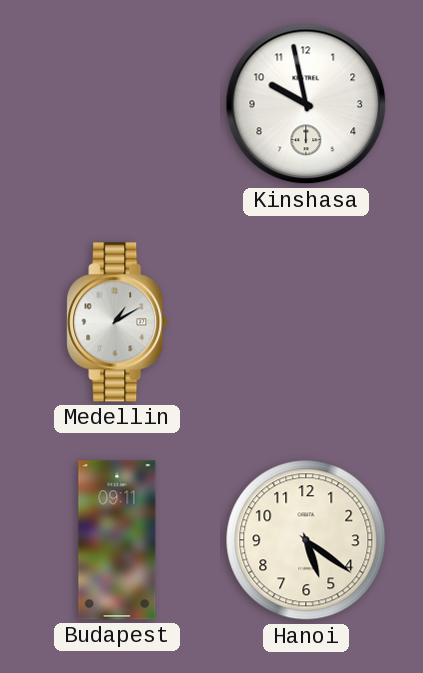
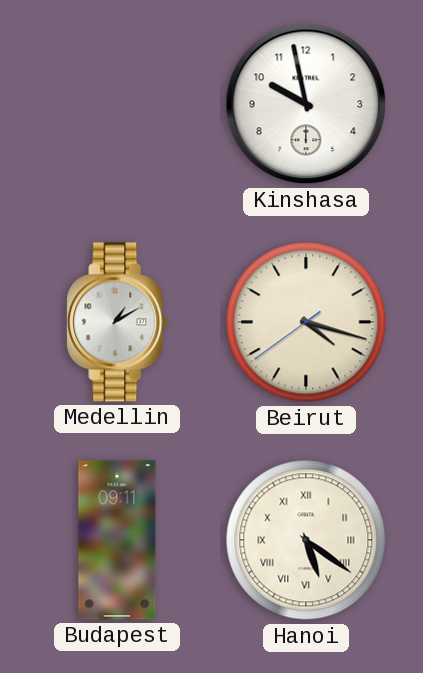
Beirut: none -> 4:17 (306, 322)
Hanoi numerals: Arabic -> Roman (306, 540)
